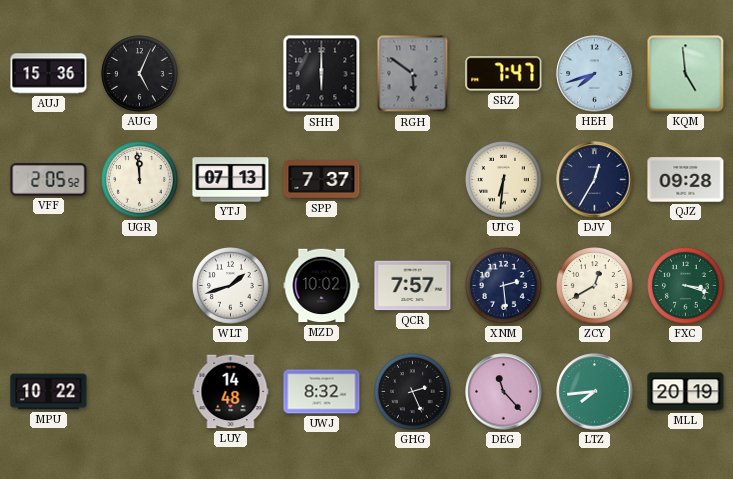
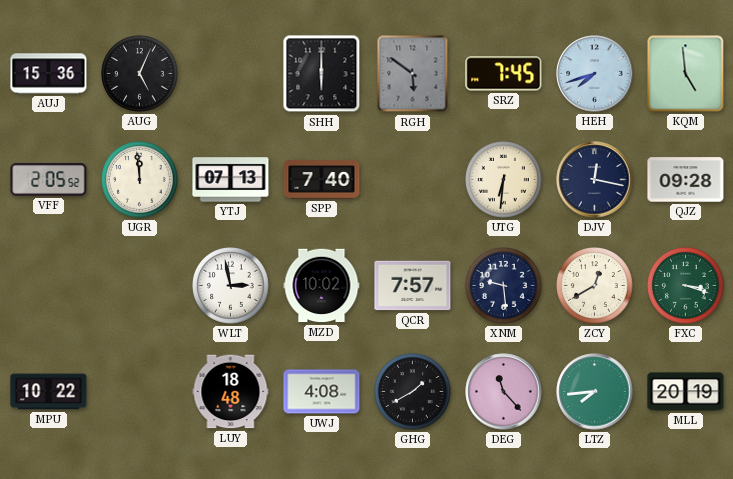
SRZ: 7:47 -> 7:45 (504, 74)
SPP: 7:37 -> 7:40 (322, 180)
DJV: 12:35 -> 12:17 (595, 180)
WLT: 1:42 -> 2:58 (231, 286)
XNM: 2:29 -> 9:29 (504, 286)
LUY: 14:48 -> 18:48 (231, 392)
UWJ: 8:32 -> 4:08 (322, 392)
GHG: 2:26 -> 1:40 (413, 392)
